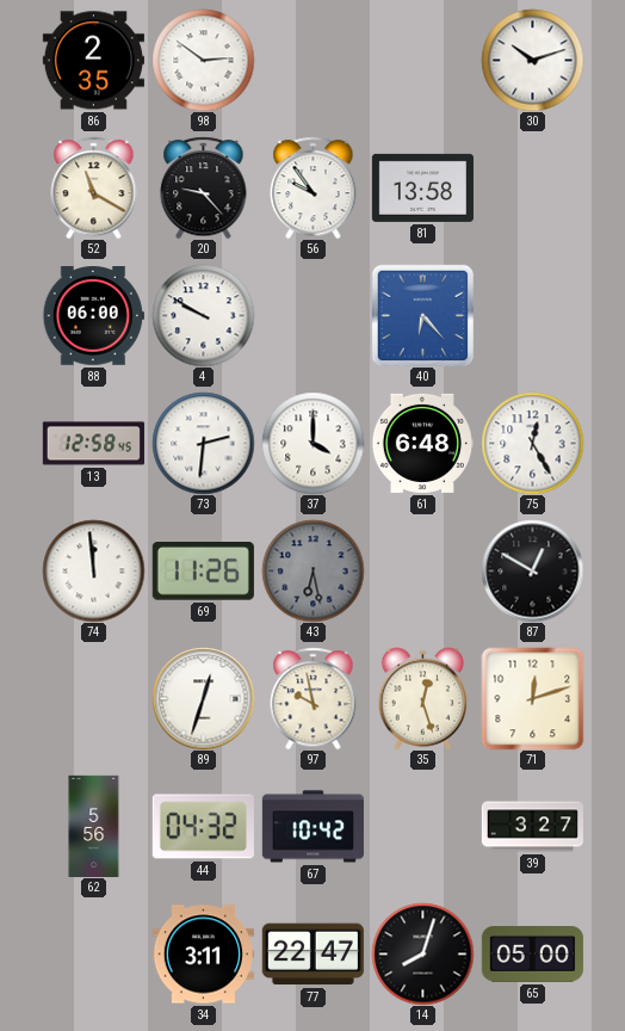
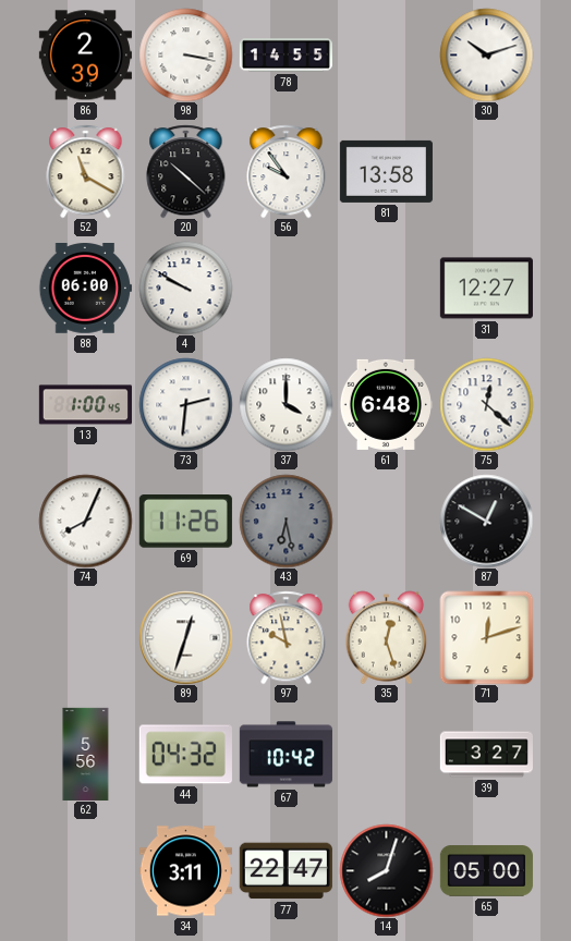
86: 2:35 -> 2:39 (85, 56)
98: 2:51 -> 3:17 (185, 54)
78: none -> 14:55 (285, 56)
20: 9:23 -> 10:22 (186, 171)
40: 6:23 -> none (422, 315)
31: none -> 12:27 (486, 289)
13: 12:58 -> 1:00 (85, 405)
75: 12:25 -> 12:22 (486, 404)
74: 11:59 -> 8:04 (85, 521)
